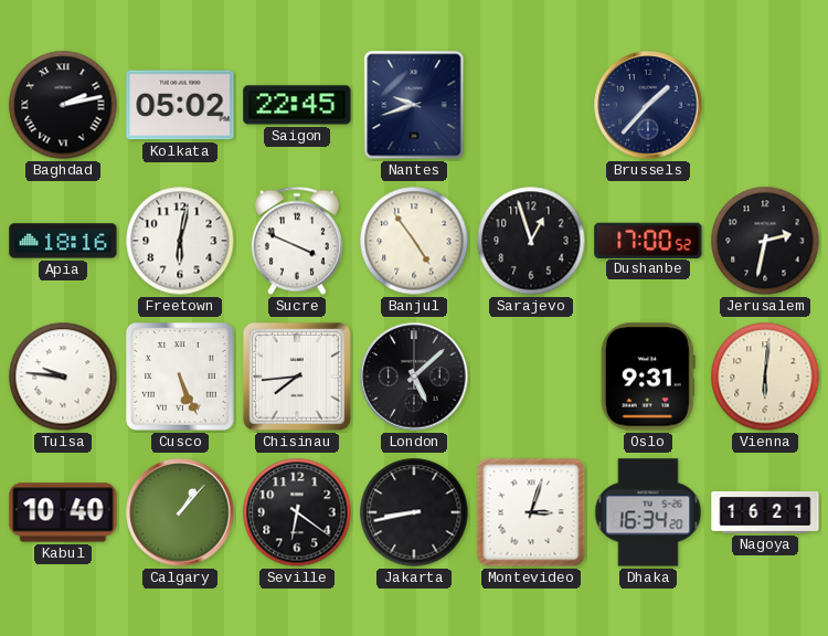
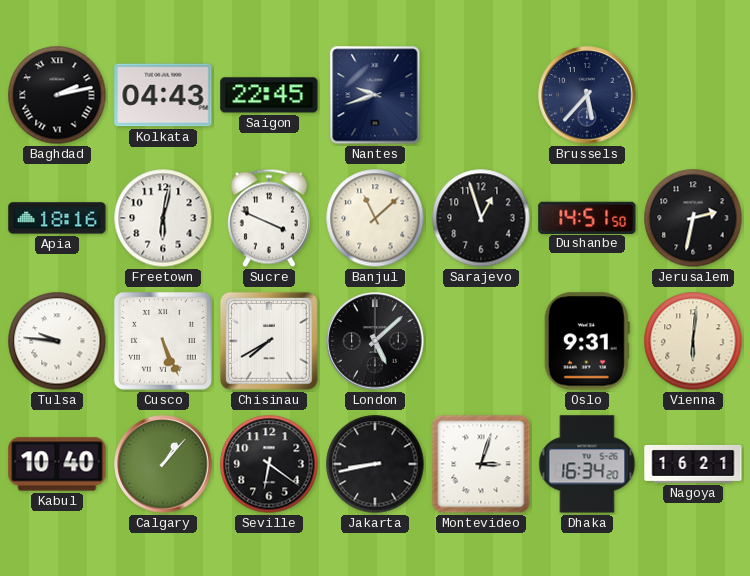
Kolkata: 05:02 -> 04:43 (163, 95)
Brussels: 1:37 -> 5:37 (587, 95)
Banjul: 4:54 -> 11:08 (375, 218)
Dushanbe: 17:00 -> 14:51 (587, 217)
Chisinau: 7:44 -> 7:40 (269, 341)
